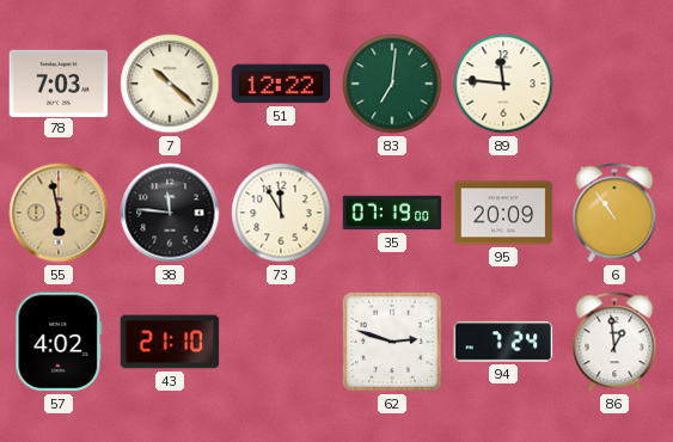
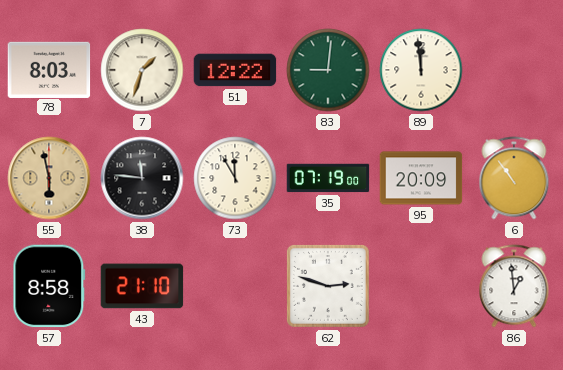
78: 7:03 -> 8:03 (49, 69)
7: 10:22 -> 1:33 (142, 70)
83: 7:01 -> 9:01 (328, 70)
89: 11:46 -> 11:59 (421, 70)
57: 4:02 -> 8:58 (49, 286)
94: 7:24 -> none (503, 342)
